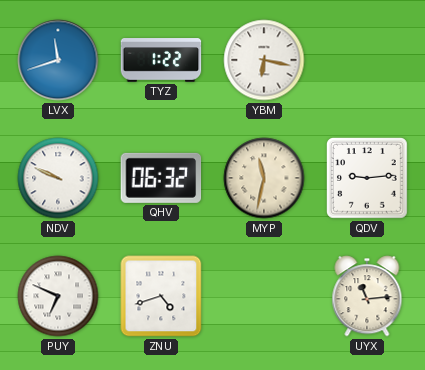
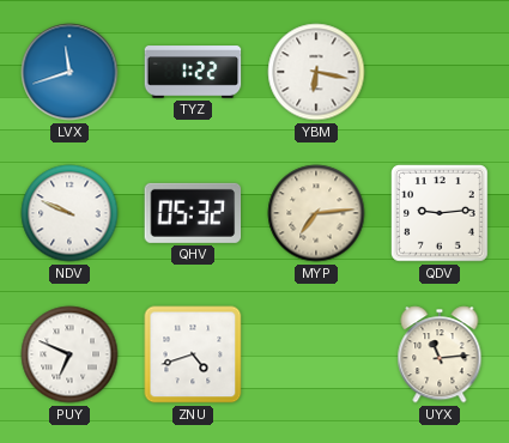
QHV: 06:32 -> 05:32 (193, 213)
MYP: 11:32 -> 7:14 (316, 213)
